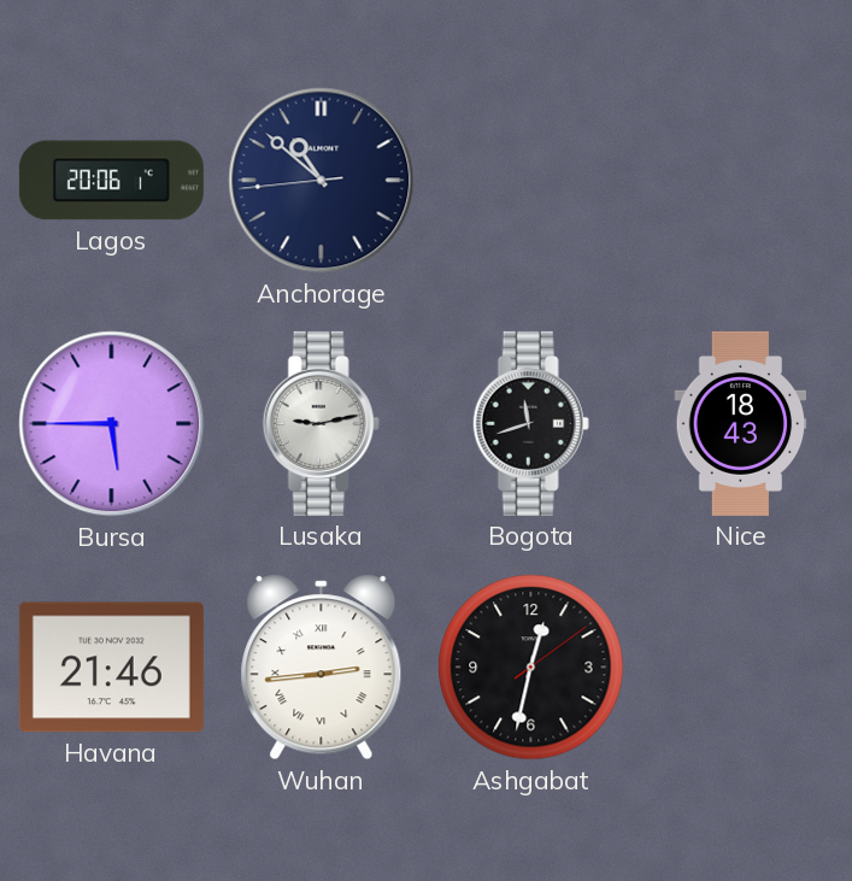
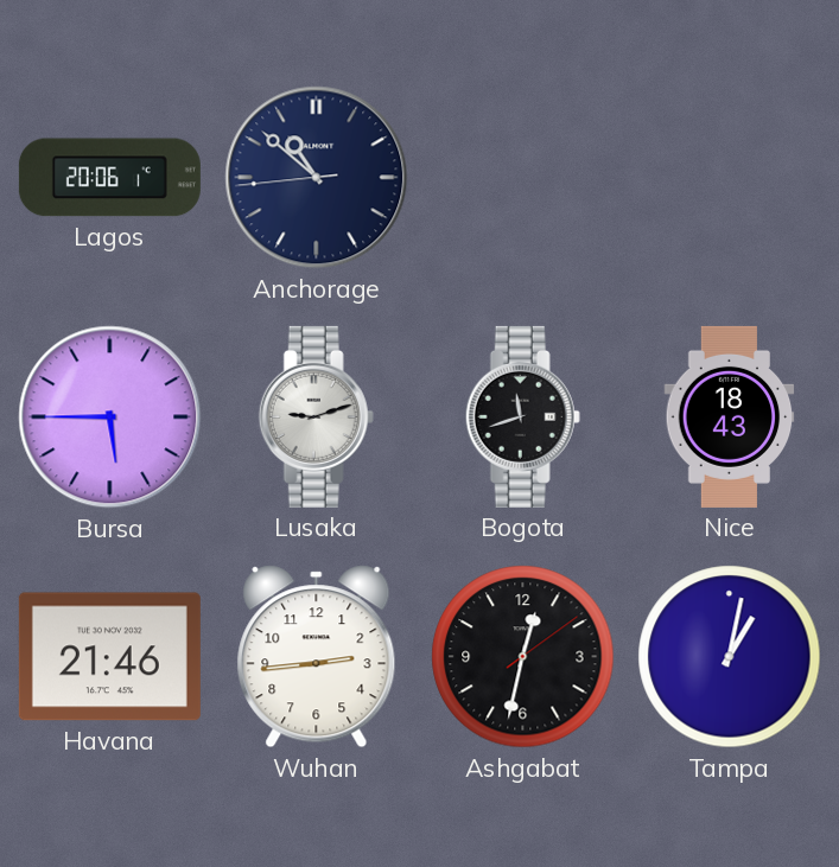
Lusaka: 9:13 -> 9:12 (316, 416)
Wuhan numerals: Roman -> Arabic (317, 657)
Tampa: none -> 1:02 (730, 657)
